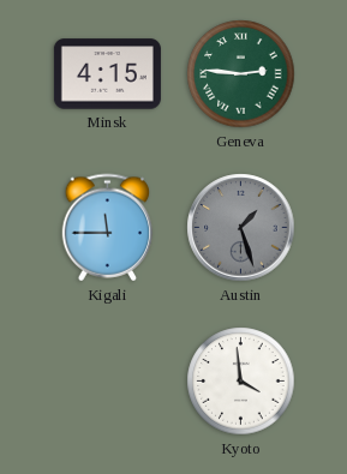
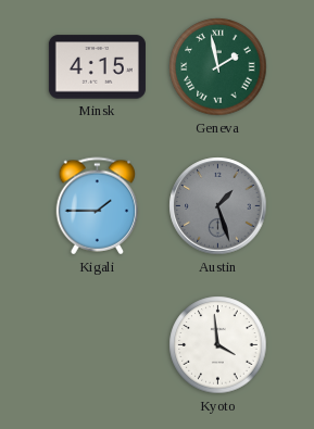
Geneva: 2:46 -> 1:58 (218, 67)
Kigali: 11:45 -> 1:45 (98, 206)
